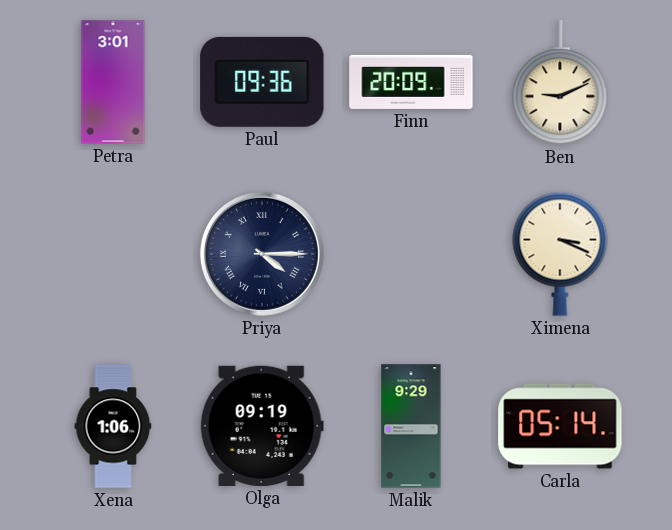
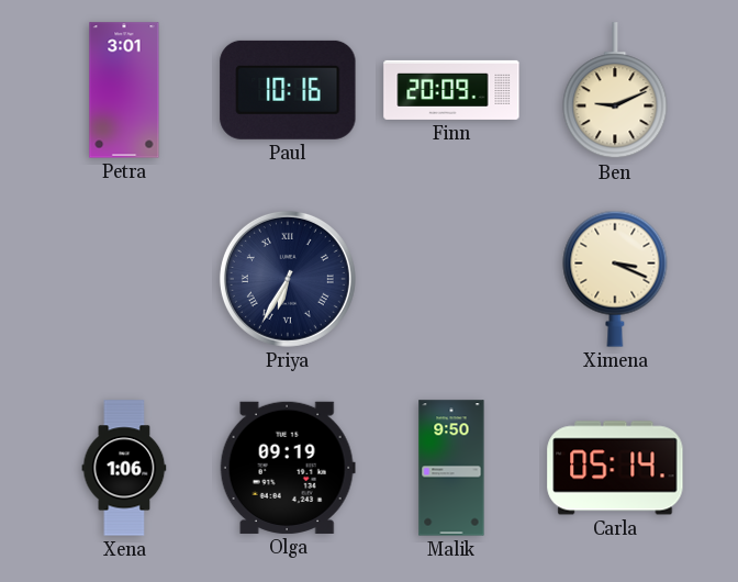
Paul: 09:36 -> 10:16 (288, 90)
Priya: 4:15 -> 6:35 (288, 279)
Malik: 9:29 -> 9:50 (451, 468)
